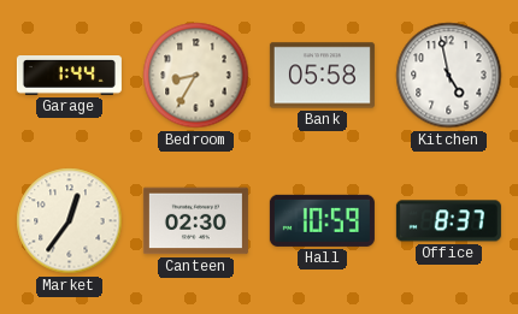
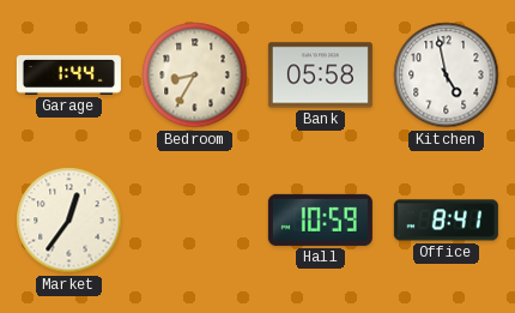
Canteen: 02:30 -> none (195, 221)
Office: 8:37 -> 8:41 (446, 221)
